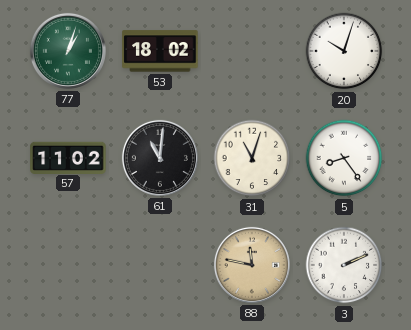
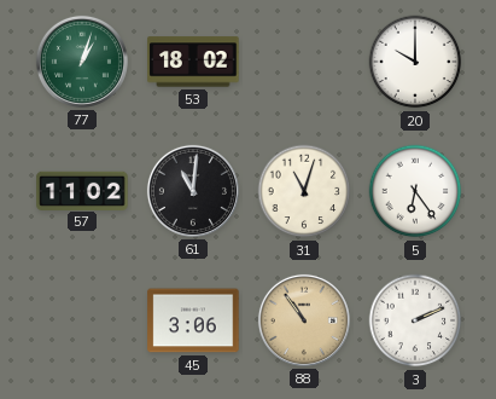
20: 10:03 -> 10:00 (415, 62)
5: 8:24 -> 6:24 (415, 191)
45: none -> 3:06 (193, 320)
88: 11:47 -> 10:54 (304, 320)
